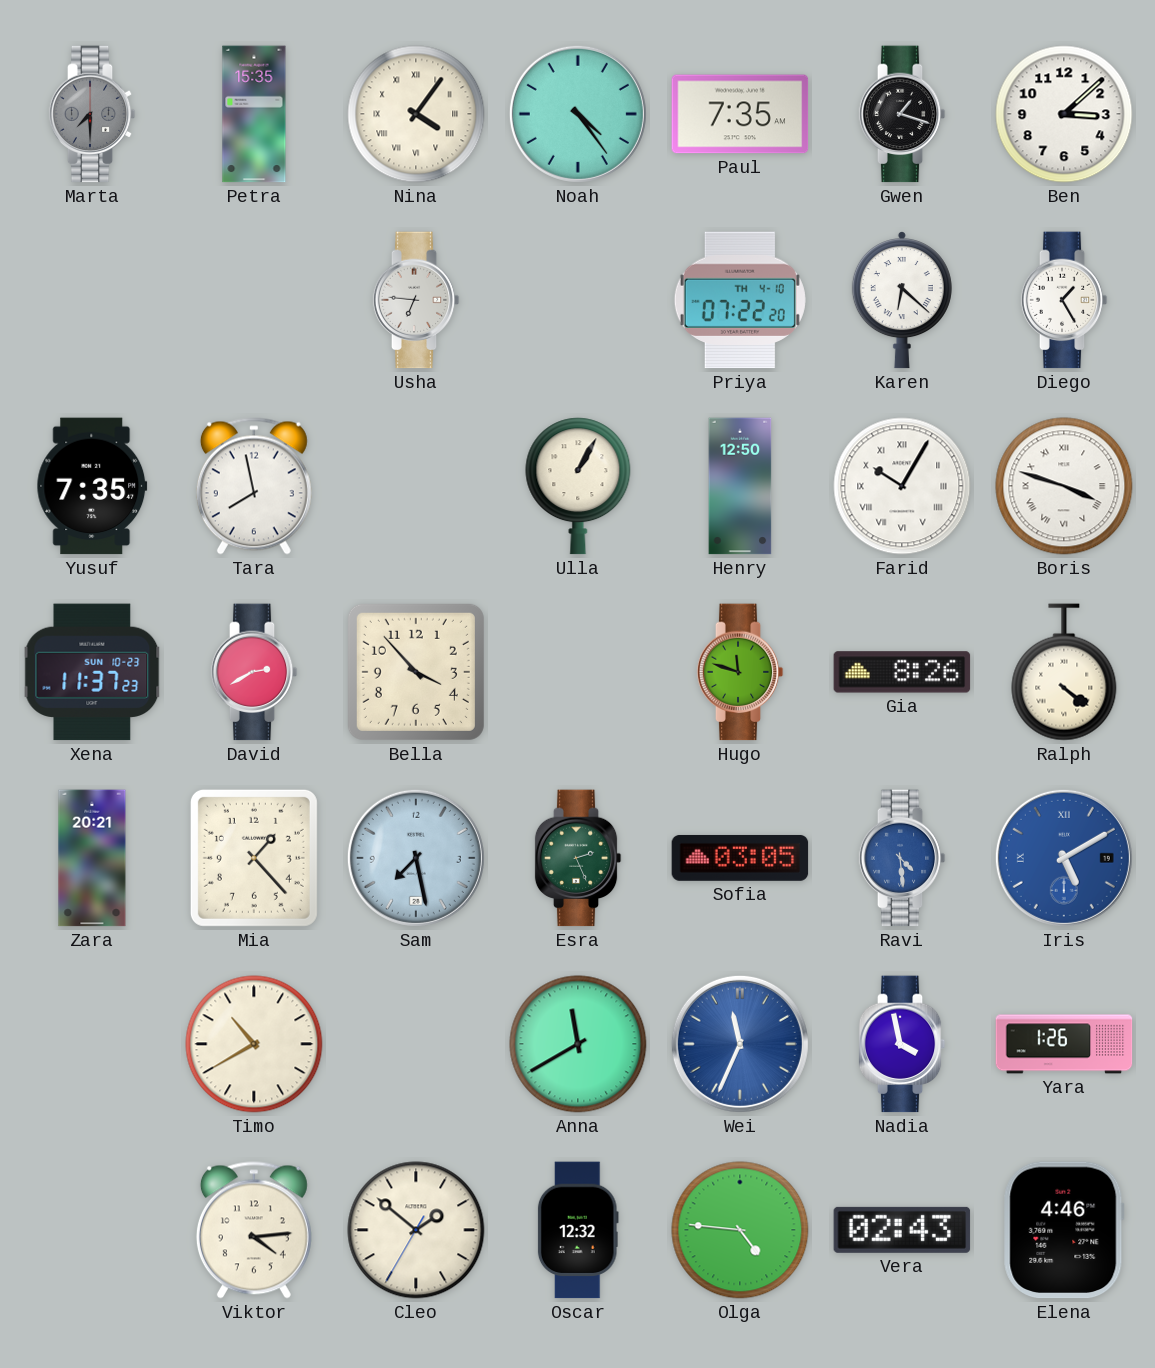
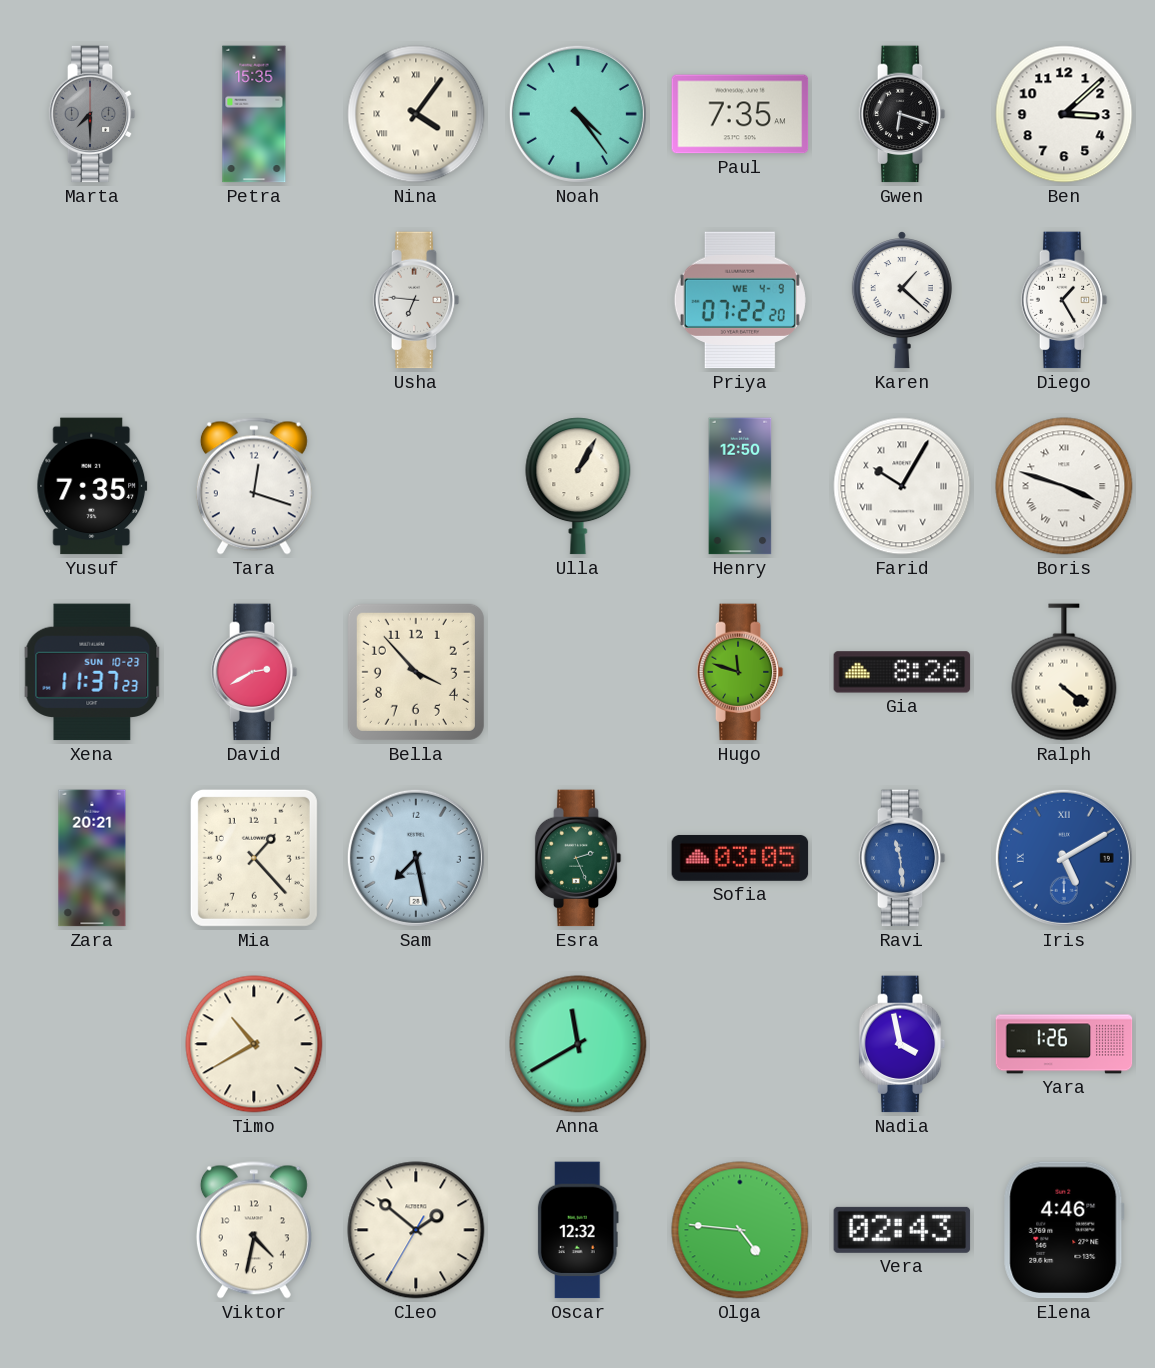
Gwen: 1:18 -> 6:18 (902, 114)
Priya date: TH 4-10 -> WE 4-9 (740, 300)
Karen: 6:22 -> 1:22 (902, 300)
Tara: 7:58 -> 12:18 (254, 486)
Ravi: 4:29 -> 11:29 (902, 858)
Wei: 11:34 -> none (740, 1044)
Viktor: 4:14 -> 4:32 (254, 1230)
